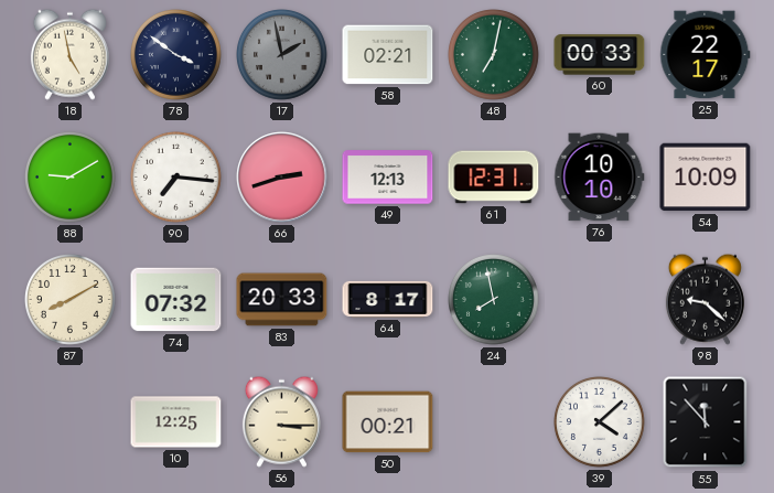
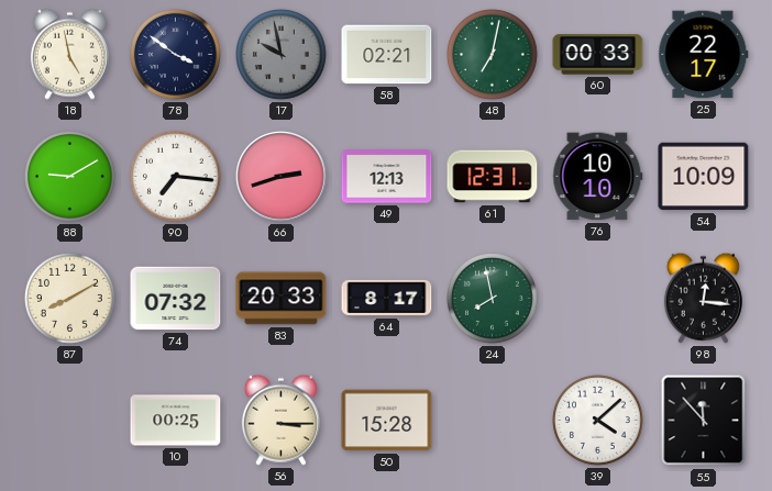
17: 1:58 -> 9:58 (282, 55)
98: 9:22 -> 12:16 (703, 298)
10: 12:25 -> 00:25 (176, 421)
50: 00:21 -> 15:28 (387, 421)
